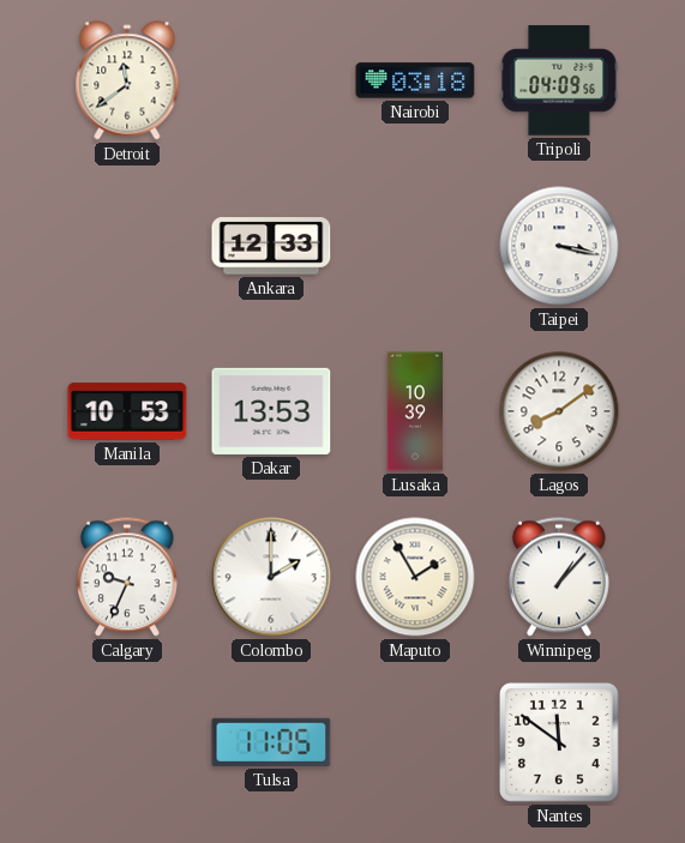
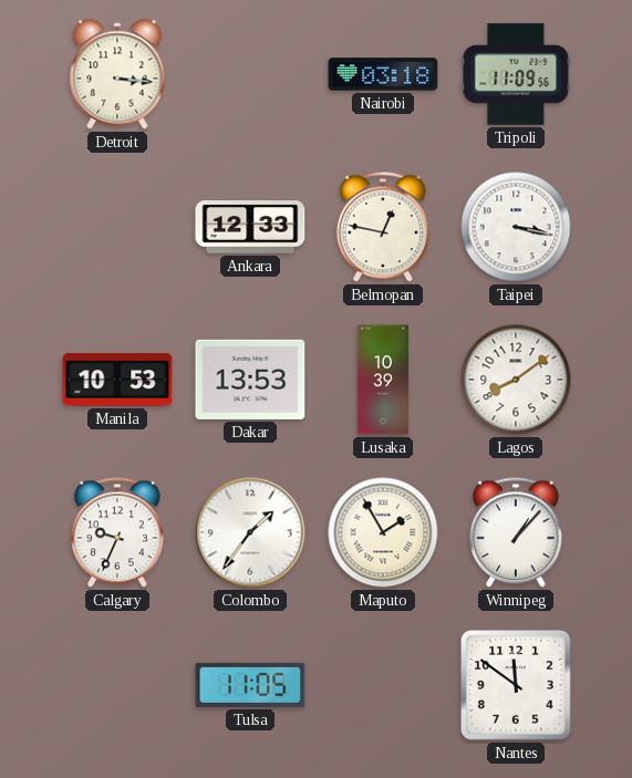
Detroit: 11:39 -> 3:16 (117, 74)
Tripoli: 04:09 -> 11:09 (516, 74)
Belmopan: none -> 12:47 (383, 227)
Colombo: 2:00 -> 1:36 (250, 532)
